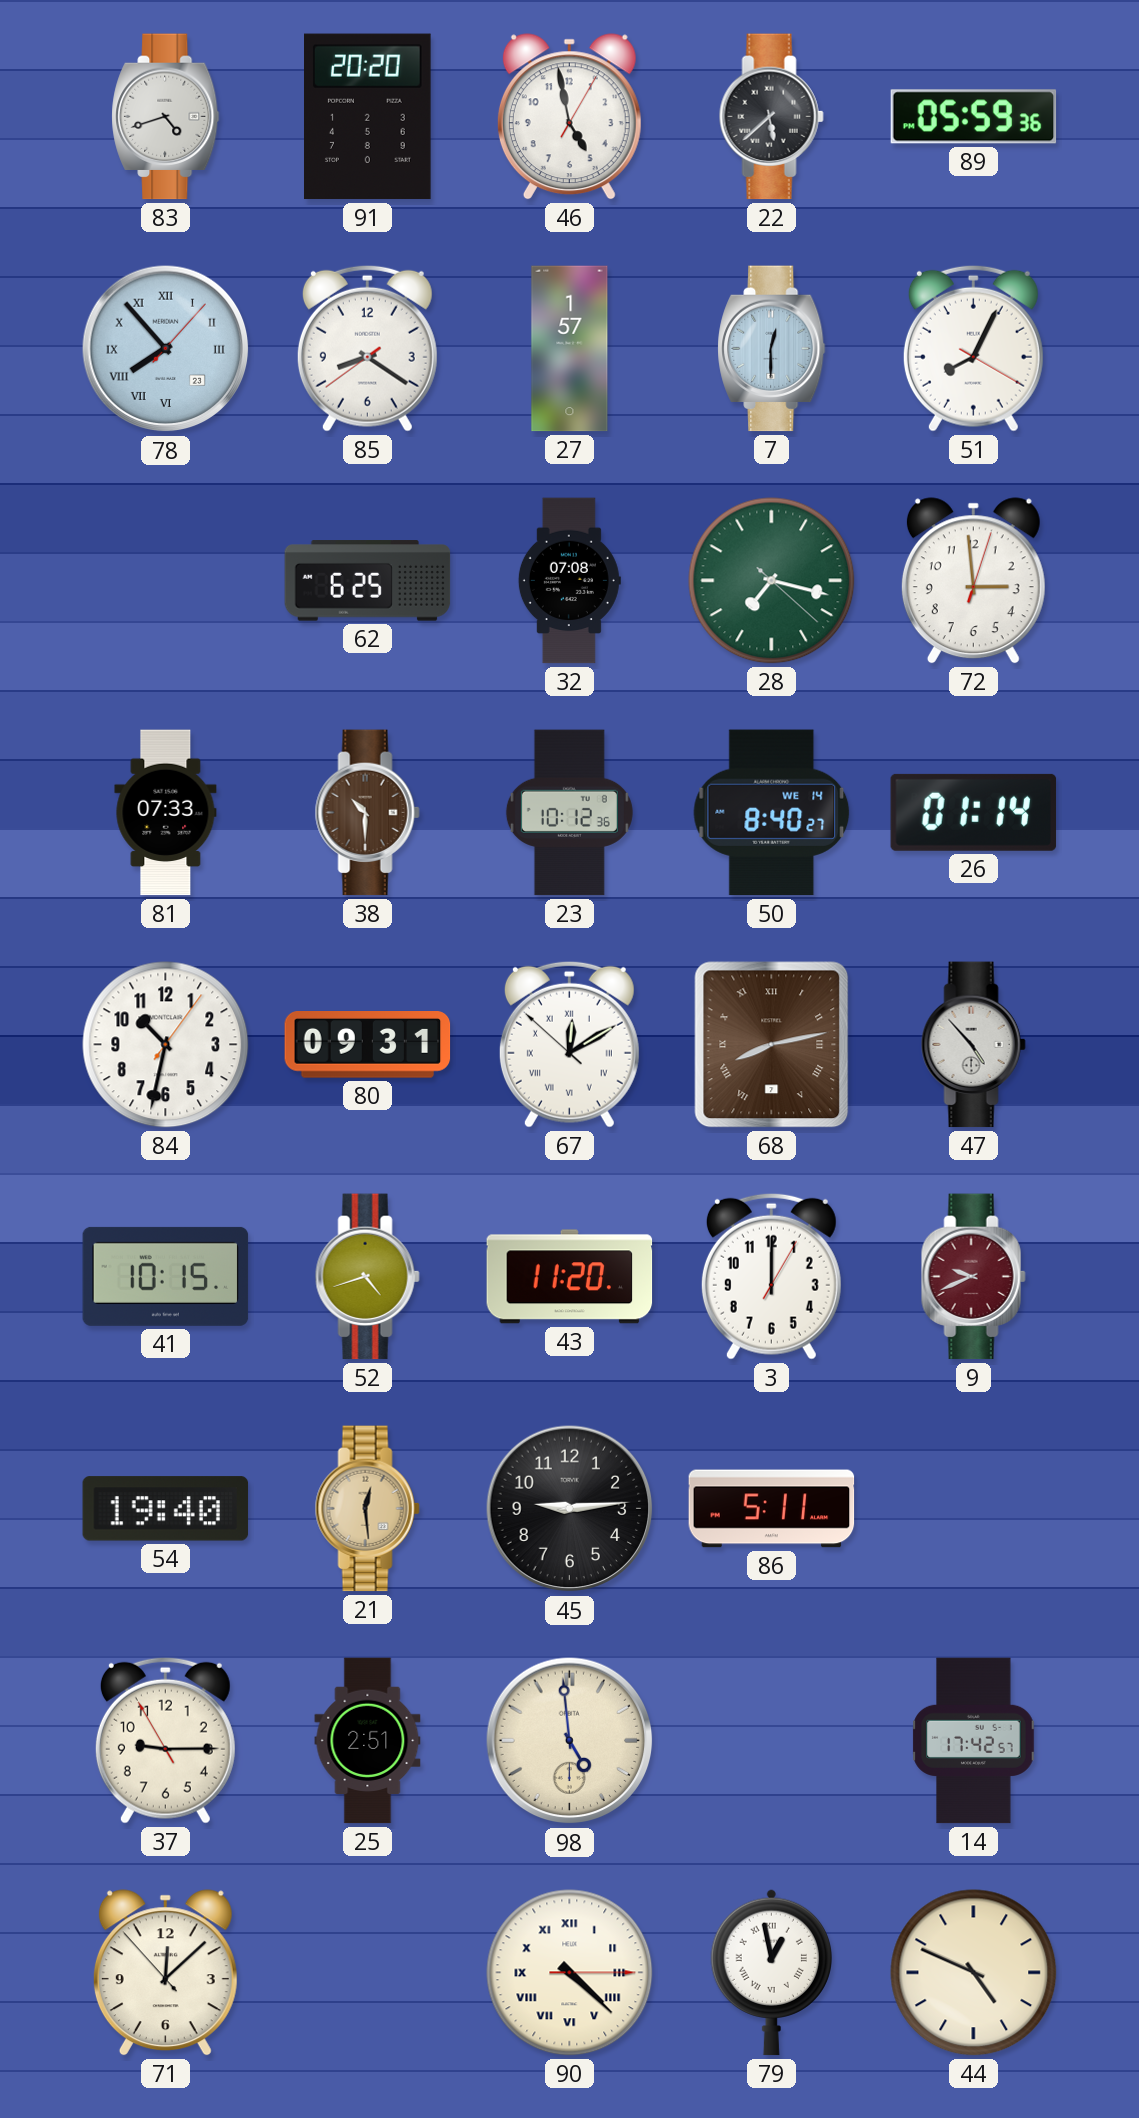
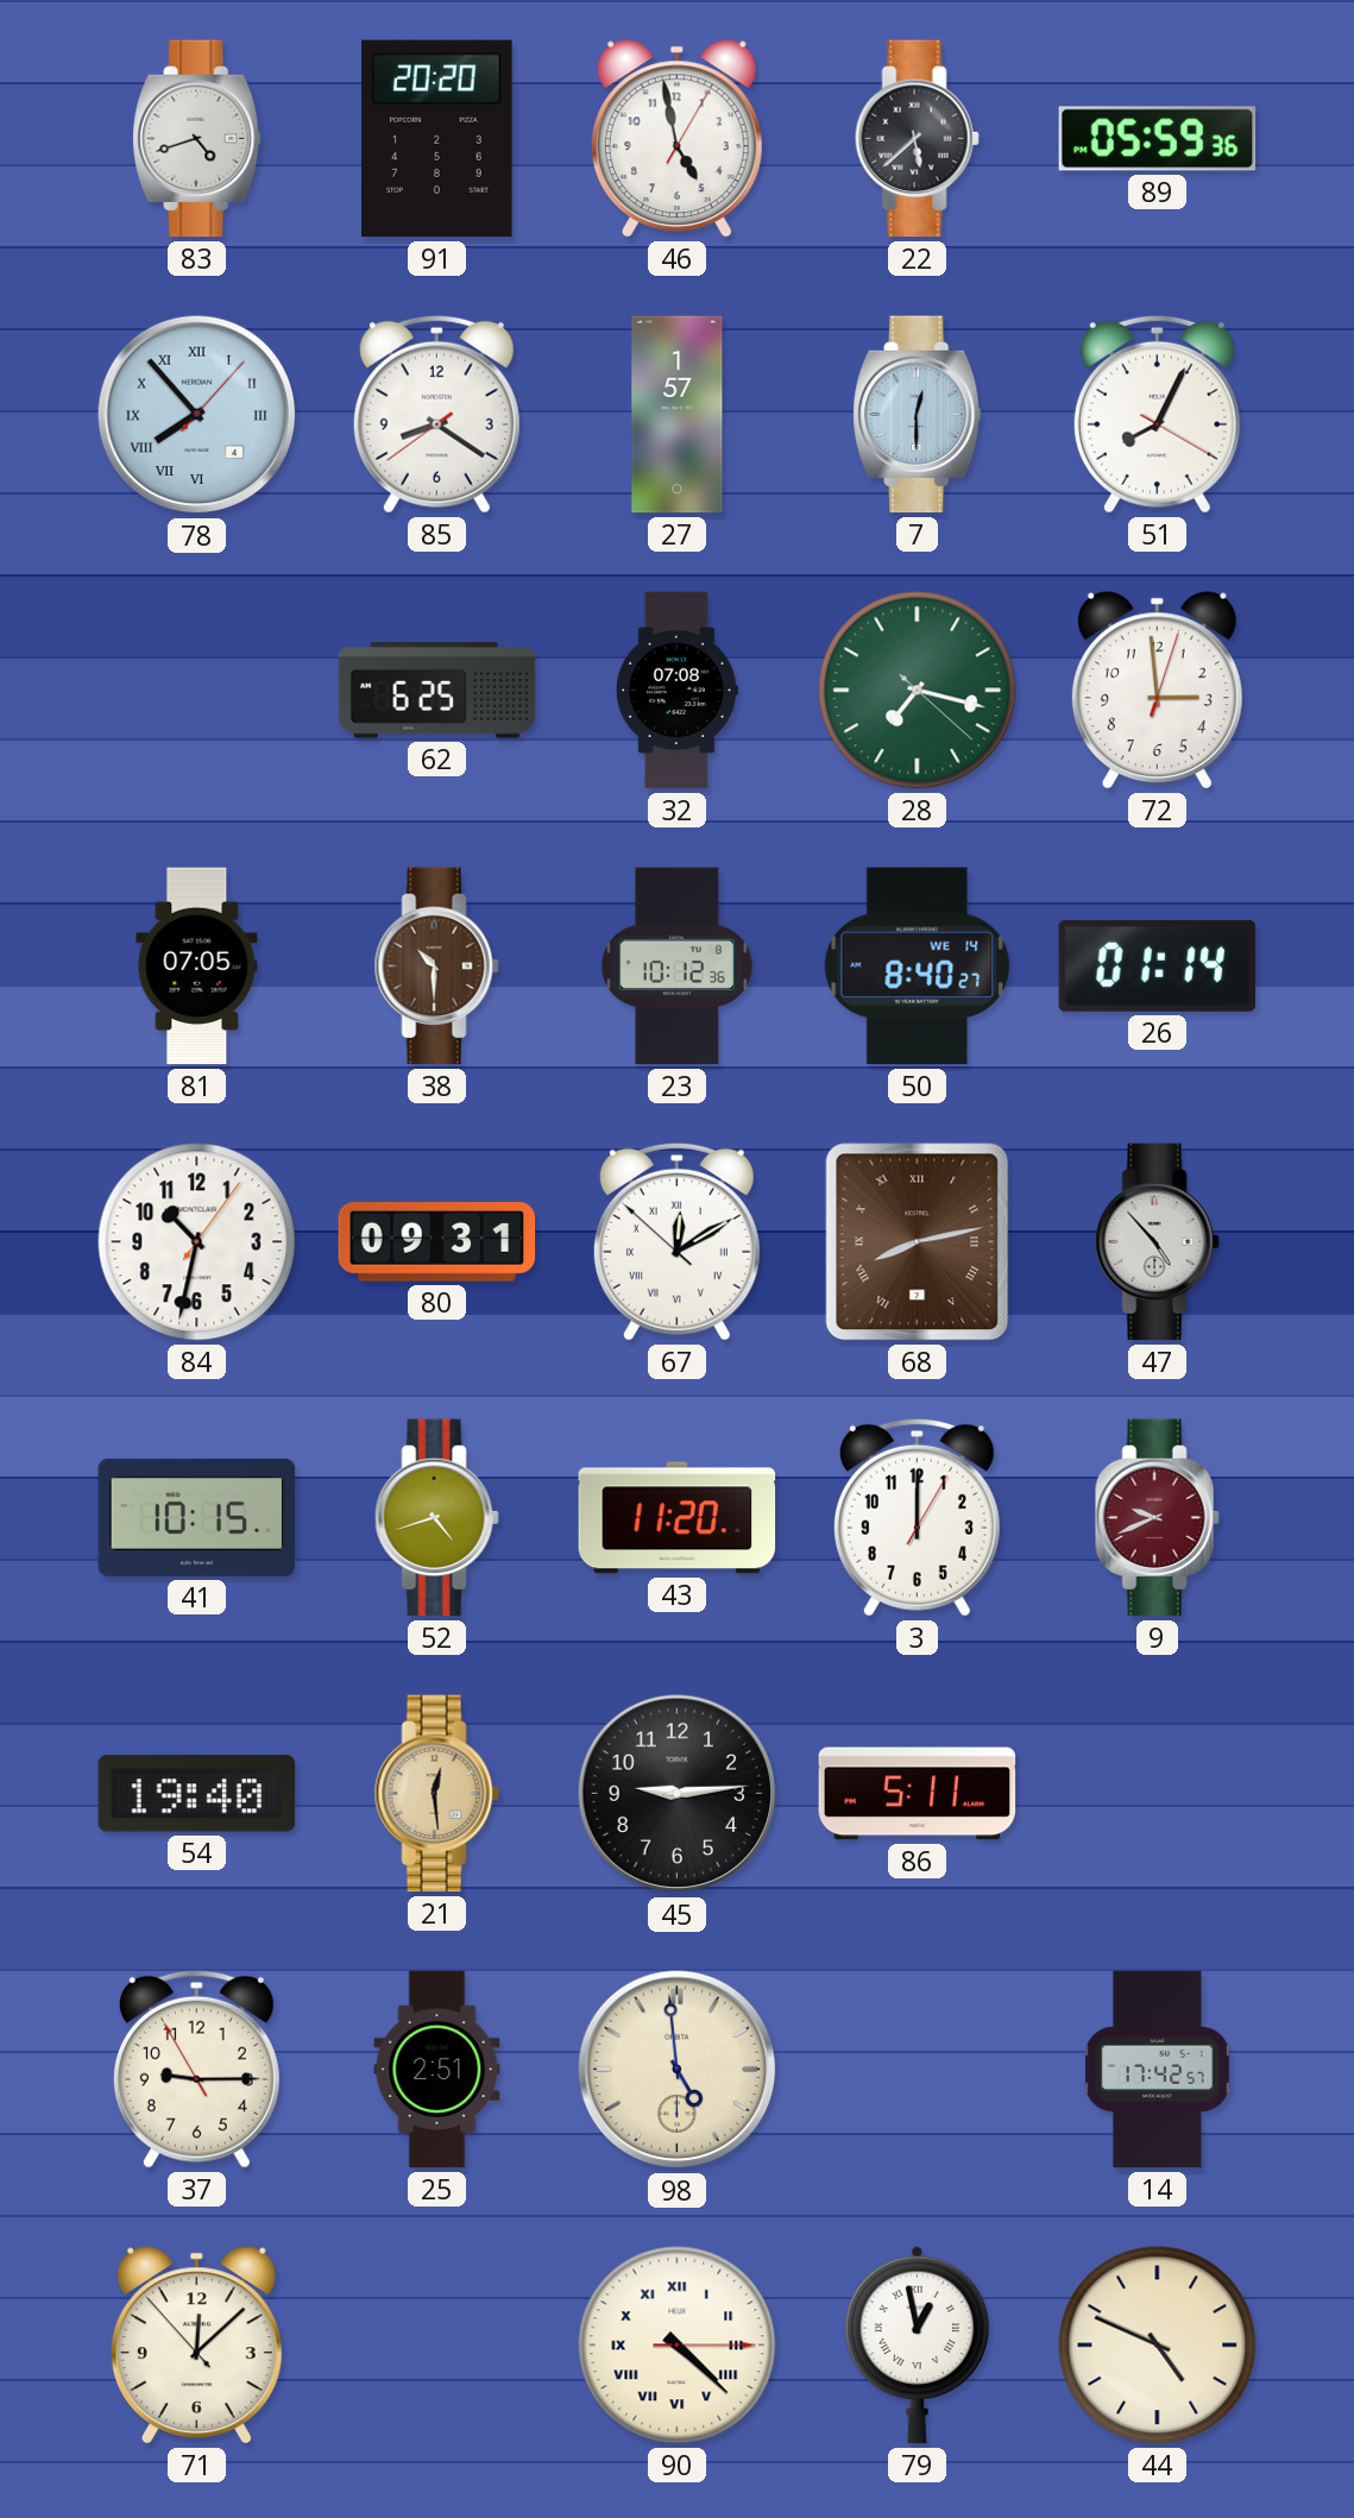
78 date: 23 -> 4 (197, 415)
81: 07:33 -> 07:05 (197, 967)
